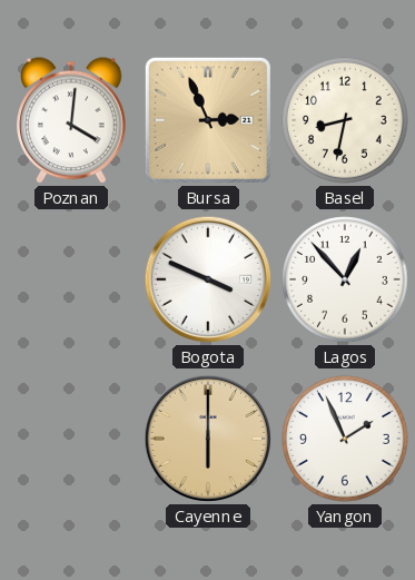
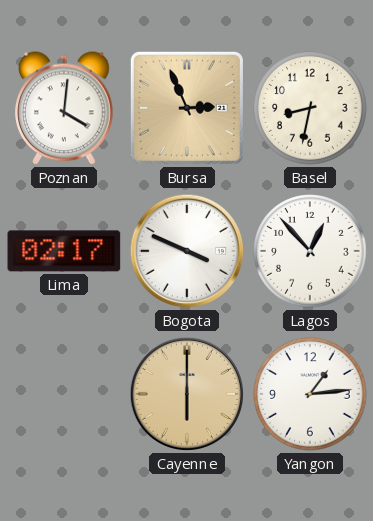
Lima: none -> 02:17 (64, 251)
Yangon: 1:56 -> 1:14 (310, 394)
